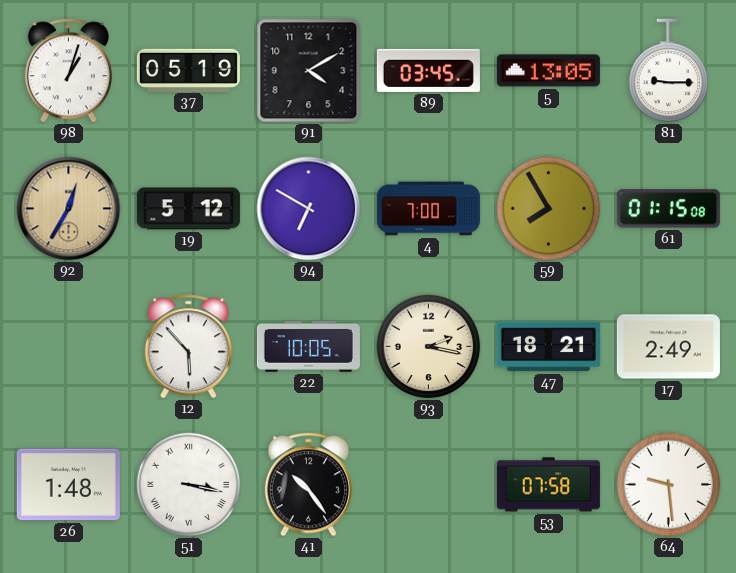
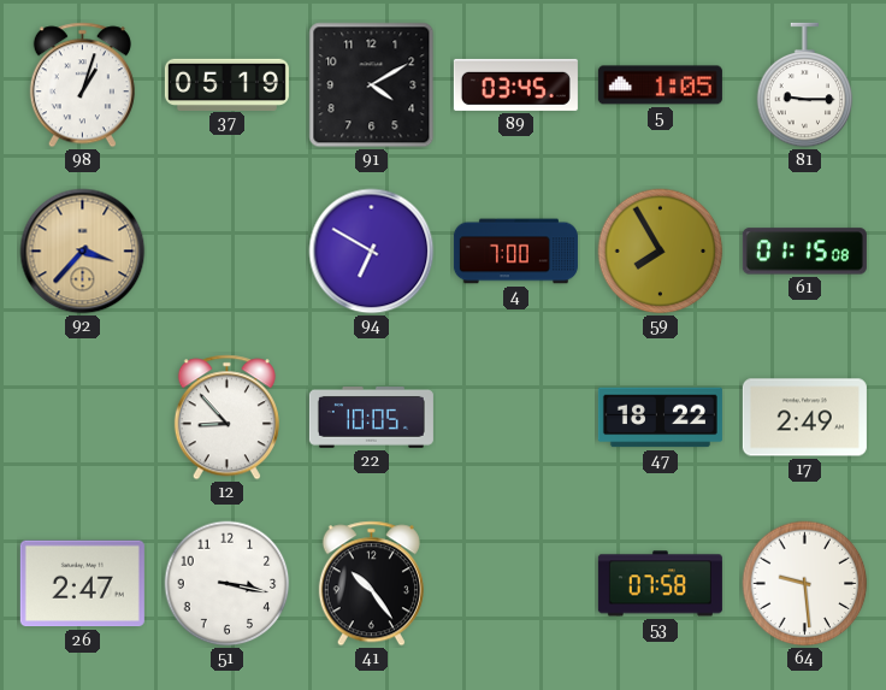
5: 13:05 -> 1:05 (660, 85)
92: 12:35 -> 3:37 (83, 252)
19: 5:12 -> none (188, 209)
12: 5:53 -> 8:53 (226, 418)
93: 2:17 -> none (429, 347)
47: 18:21 -> 18:22 (660, 418)
26: 1:48 -> 2:47 (82, 584)
51 numerals: Roman -> Arabic (228, 584)
